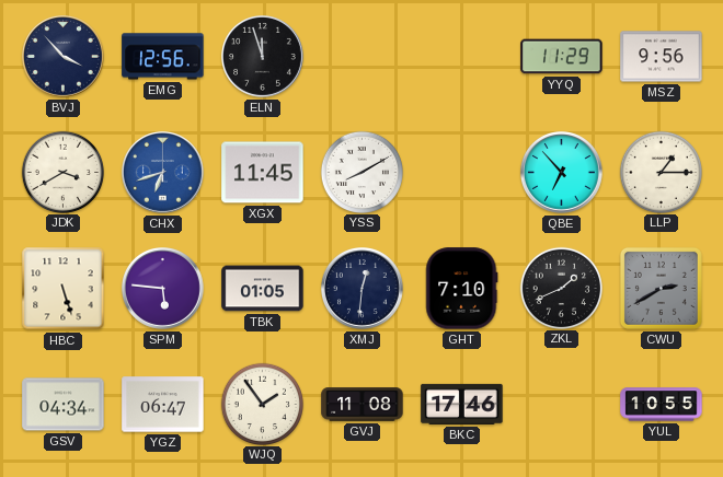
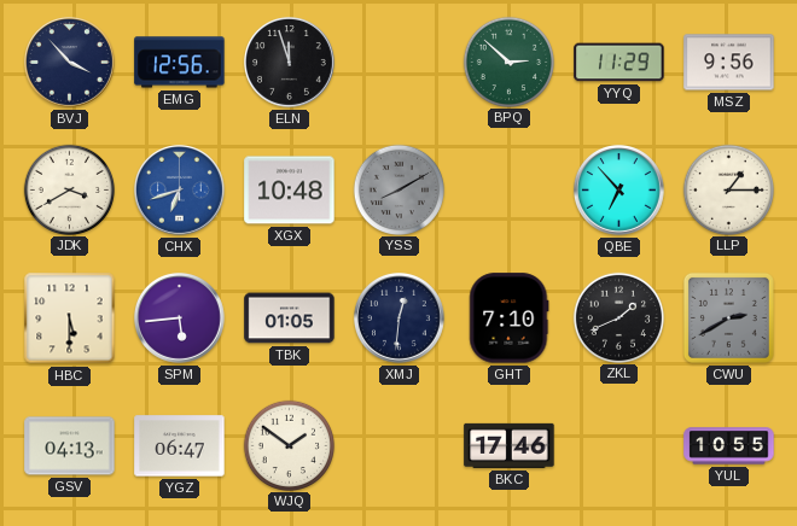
BPQ: none -> 2:52 (508, 62)
XGX: 11:45 -> 10:48 (290, 191)
YSS dial: white -> grey (398, 189)
HBC: 5:27 -> 5:30 (70, 318)
SPM: 5:46 -> 5:44 (180, 318)
GSV: 04:34 -> 04:13 (70, 446)
WJQ: 1:54 -> 1:51 (289, 445)
GVJ: 11:08 -> none (363, 405)
